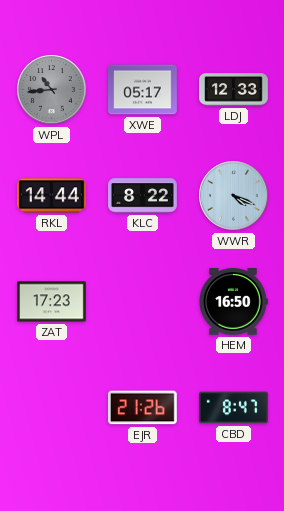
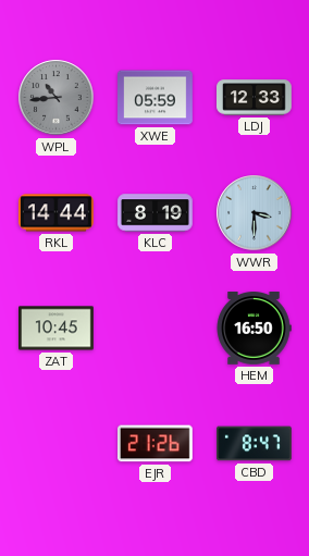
XWE: 05:17 -> 05:59 (156, 98)
KLC: 8:22 -> 8:19 (156, 213)
WWR: 4:19 -> 3:30 (255, 213)
ZAT: 17:23 -> 10:45 (57, 329)
